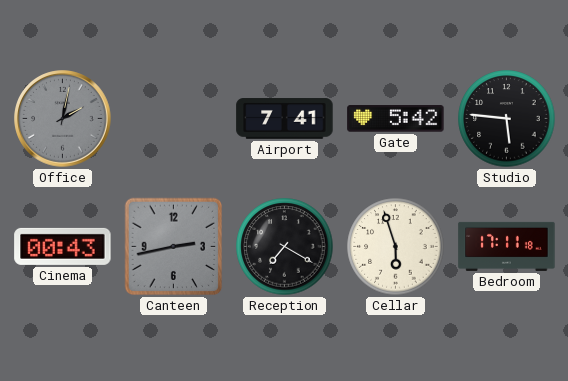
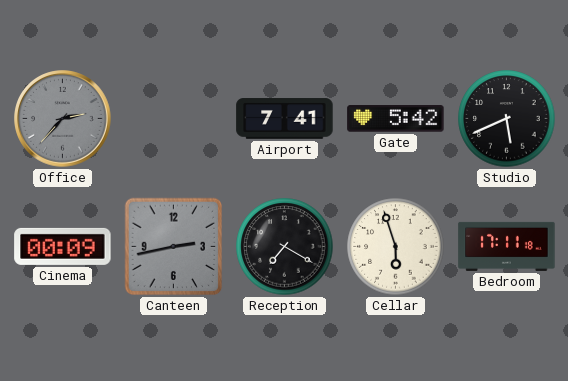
Office: 2:02 -> 2:37 (63, 119)
Studio: 5:46 -> 5:41 (507, 119)
Cinema: 00:43 -> 00:09 (63, 246)
